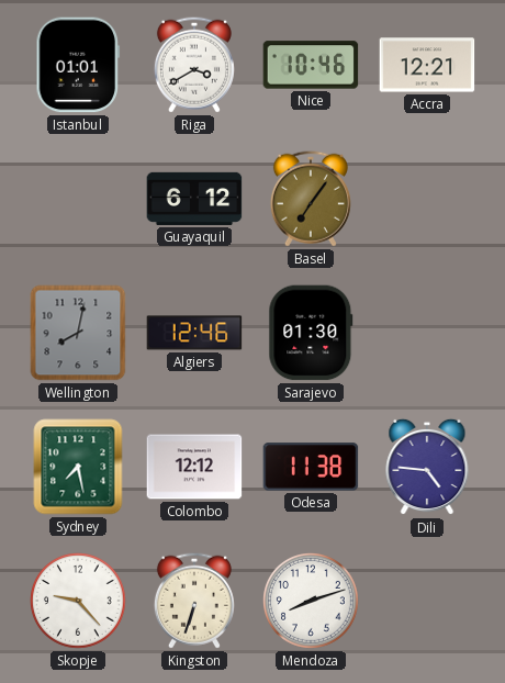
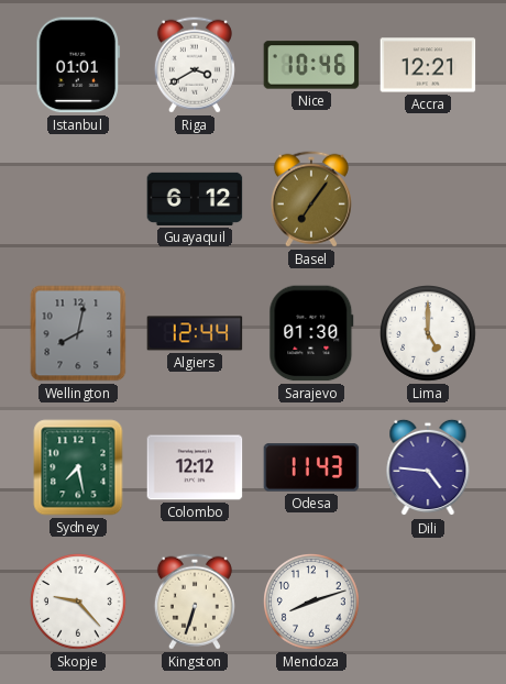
Algiers: 12:46 -> 12:44 (195, 333)
Lima: none -> 5:00 (429, 334)
Odesa: 11:38 -> 11:43 (311, 467)
